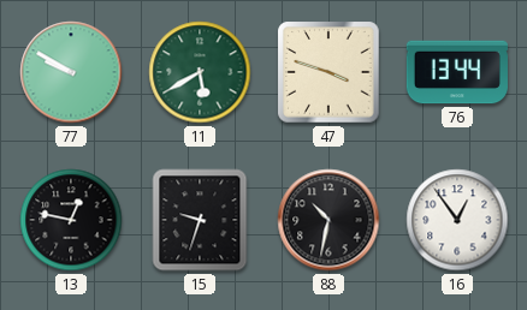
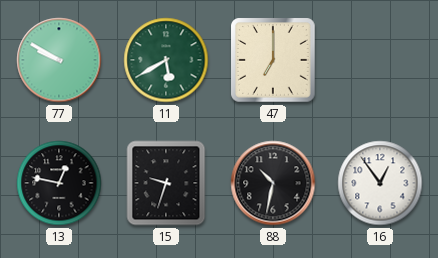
47: 3:48 -> 7:00 (273, 60)
76: 13:44 -> none (457, 72)
